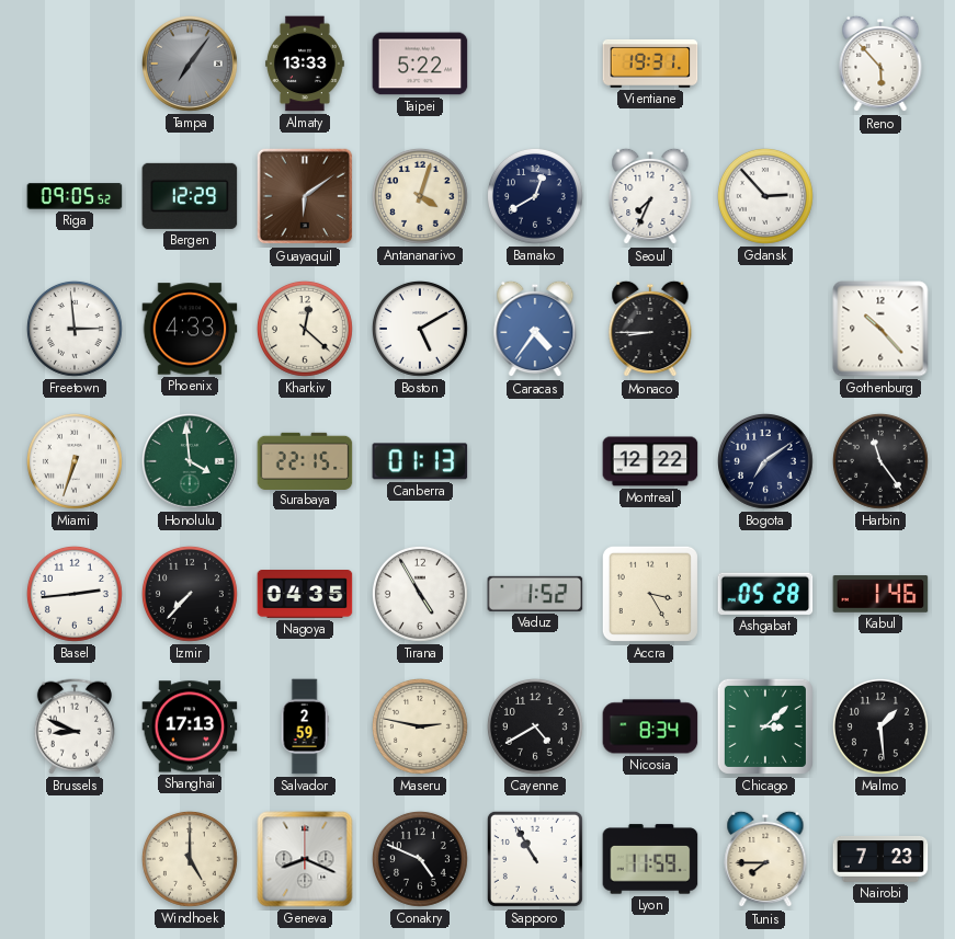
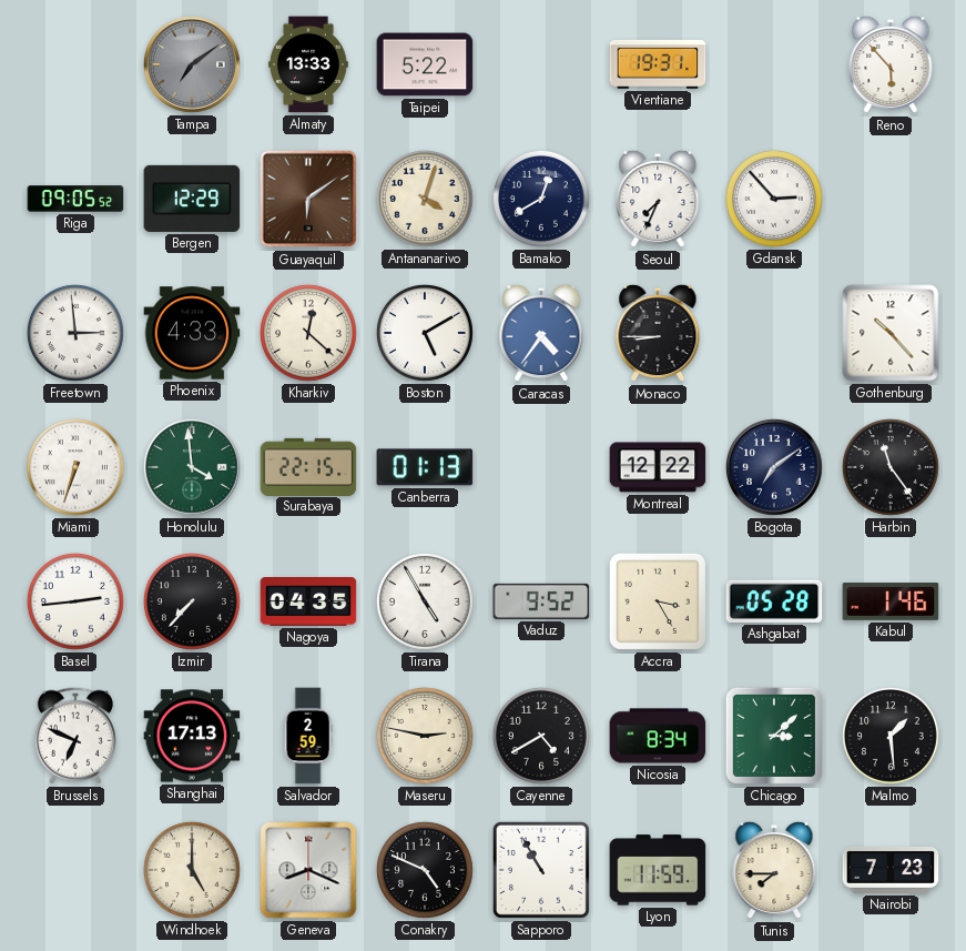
Tampa: 7:06 -> 7:09 (193, 65)
Vaduz: 1:52 -> 9:52 (541, 601)
Brussels: 8:49 -> 6:49 (75, 736)
